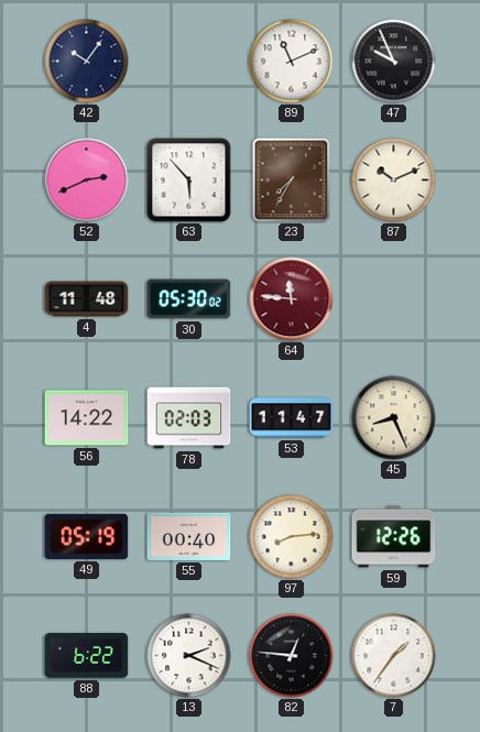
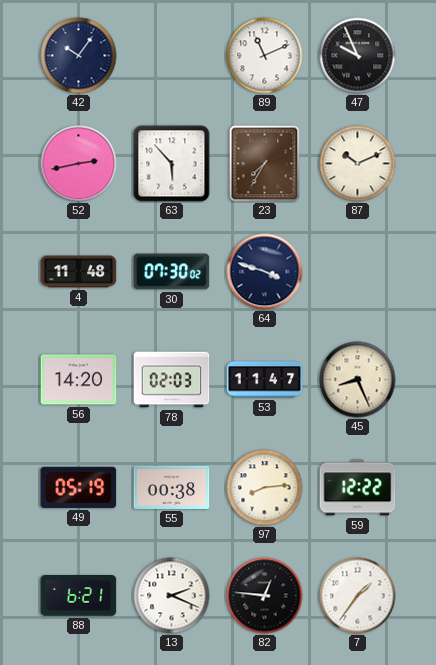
52: 2:41 -> 2:43 (79, 164)
30: 05:30 -> 07:30 (172, 272)
64: 11:46 -> 3:48 (265, 272)
64 dial: burgundy -> navy (265, 272)
56: 14:22 -> 14:20 (79, 380)
55: 00:40 -> 00:38 (172, 487)
59: 12:26 -> 12:22 (358, 488)
88: 6:22 -> 6:21 (79, 596)
